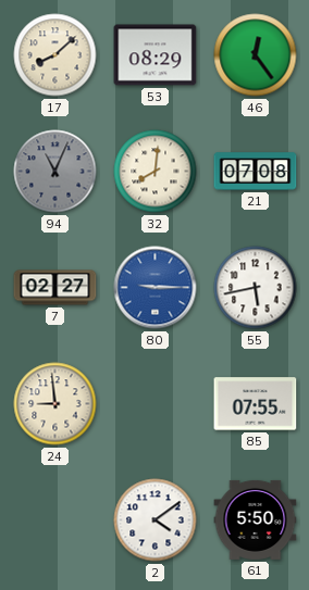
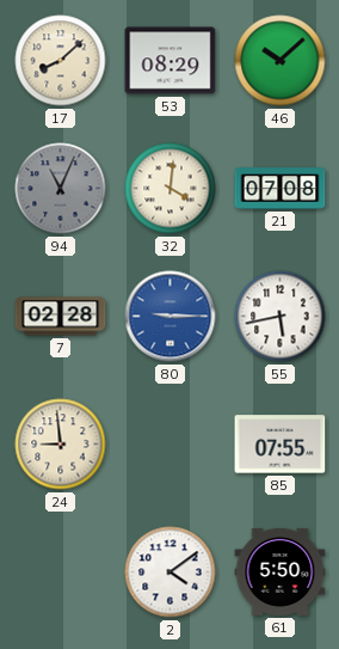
46: 12:24 -> 10:08 (281, 61)
32: 8:01 -> 4:01 (171, 189)
7: 02:27 -> 02:28 (61, 317)
